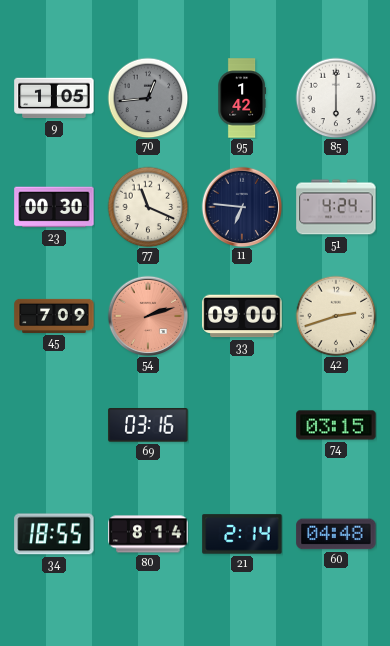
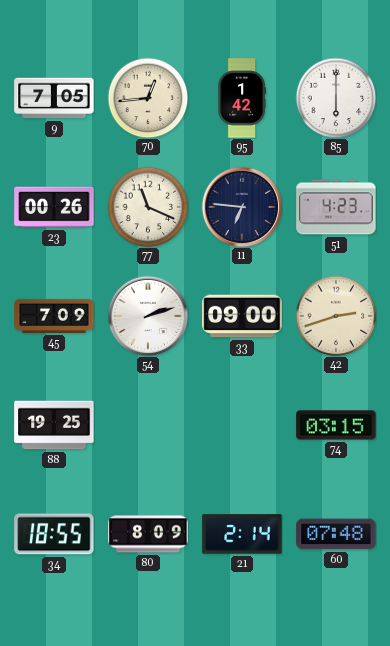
9: 1:05 -> 7:05 (54, 98)
70 dial: grey -> cream (148, 98)
23: 00:30 -> 00:26 (54, 207)
51: 4:24 -> 4:23 (336, 207)
54 dial: salmon -> white (148, 316)
88: none -> 19:25 (54, 425)
69: 03:16 -> none (148, 425)
80: 8:14 -> 8:09 (148, 534)
60: 04:48 -> 07:48 (336, 534)
